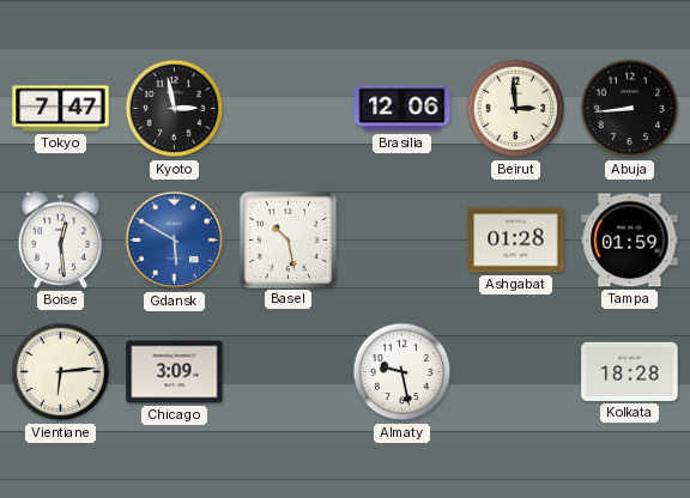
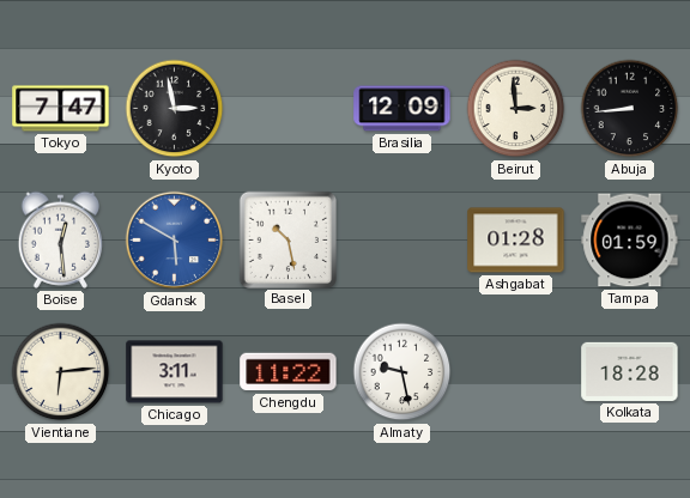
Brasilia: 12:06 -> 12:09 (402, 109)
Chicago: 3:09 -> 3:11 (175, 372)
Chengdu: none -> 11:22 (289, 372)
